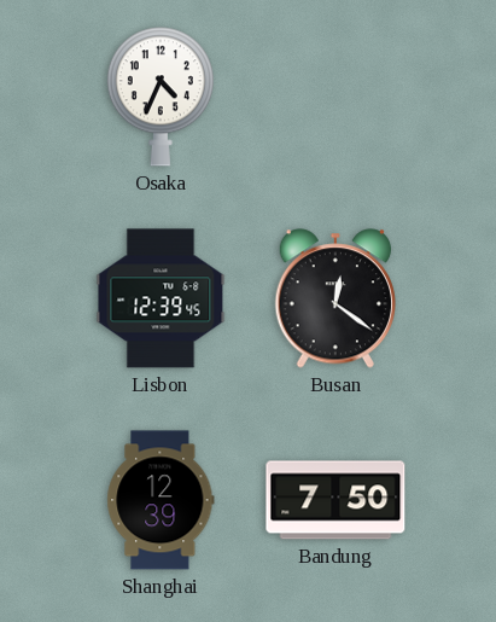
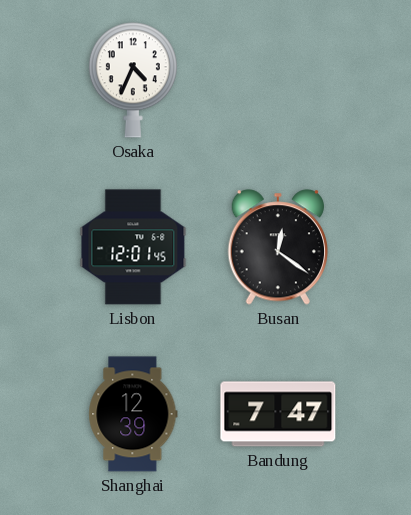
Lisbon: 12:39 -> 12:01 (133, 247)
Bandung: 7:50 -> 7:47 (278, 414)
